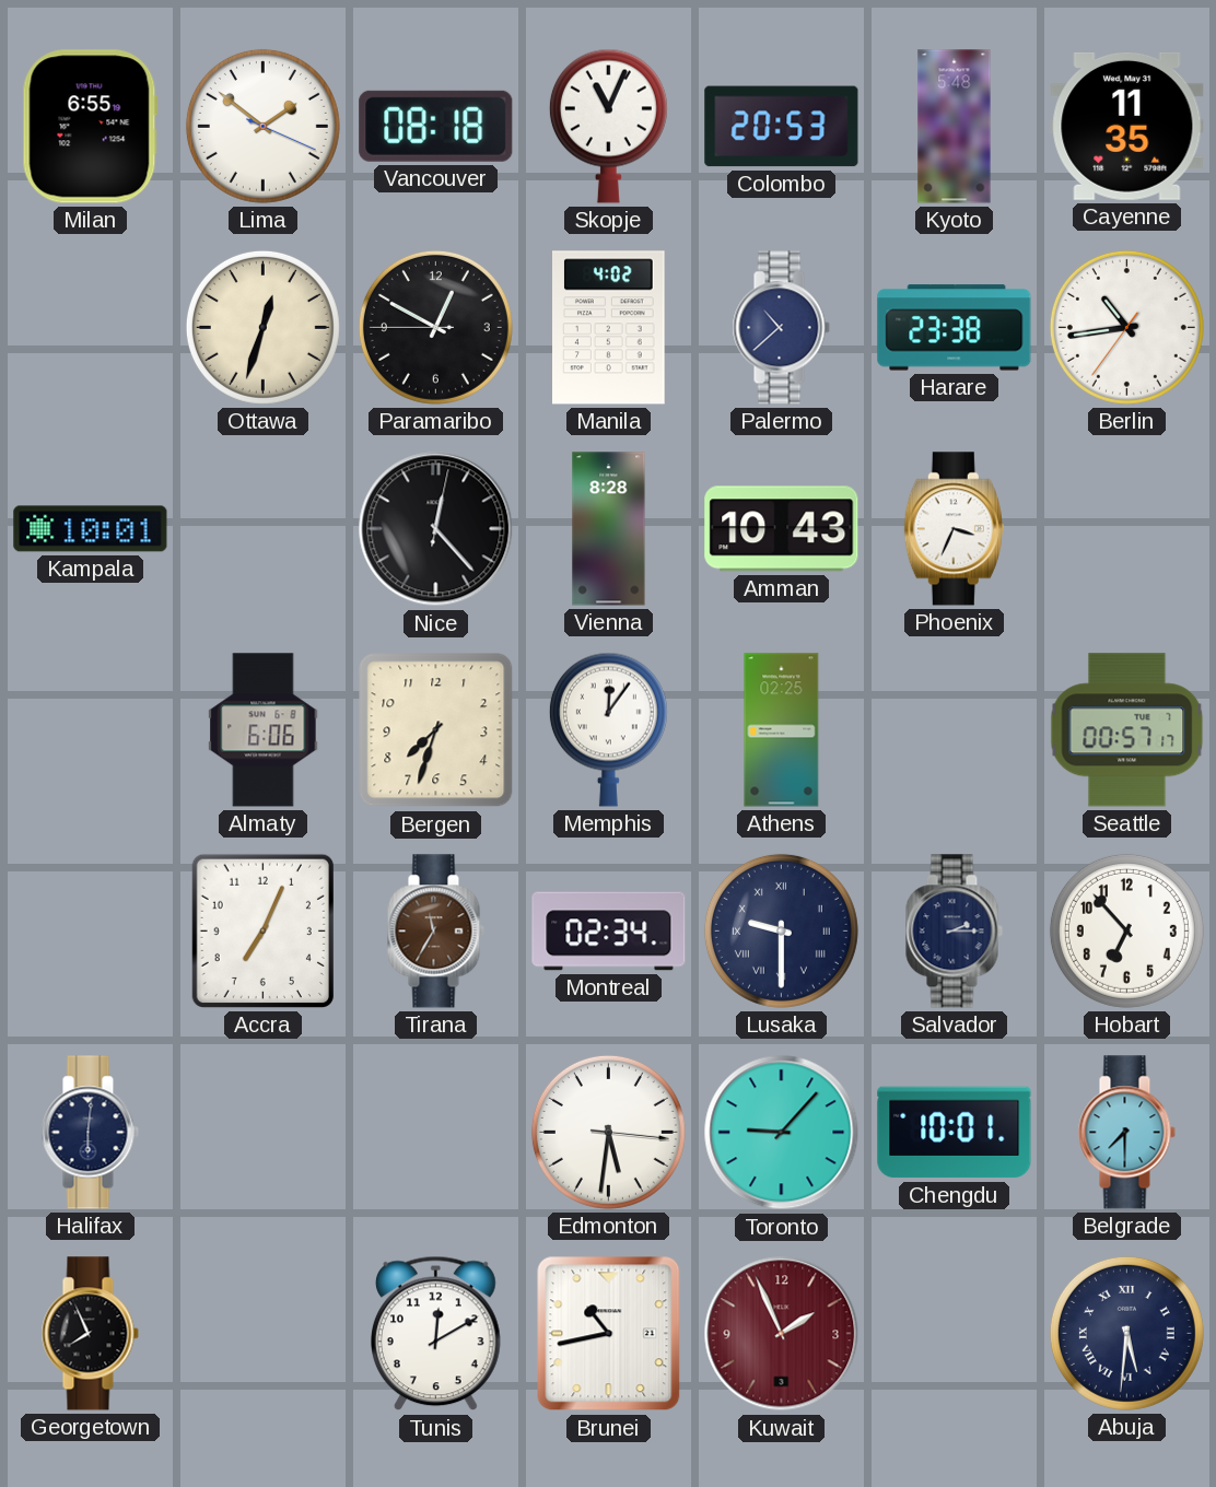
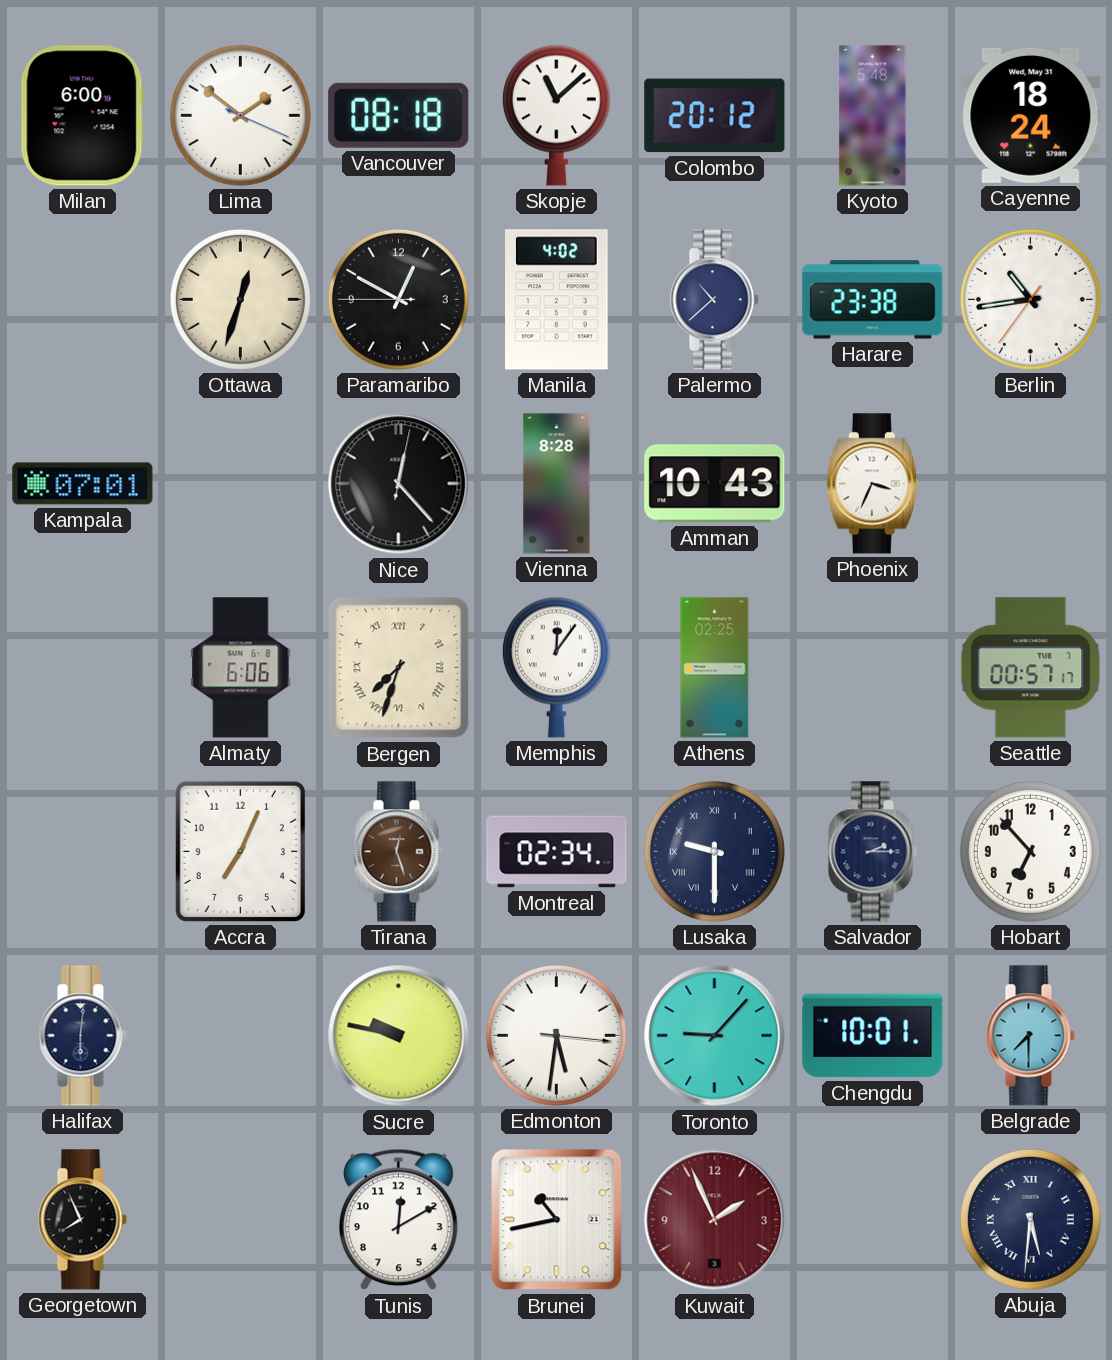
Milan: 6:55 -> 6:00 (82, 116)
Skopje: 11:04 -> 11:08 (556, 115)
Colombo: 20:53 -> 20:12 (715, 116)
Cayenne: 11:35 -> 18:24 (1031, 115)
Kampala: 10:01 -> 07:01 (83, 484)
Bergen numerals: Arabic -> Roman (399, 668)
Tirana: 11:35 -> 12:27 (398, 852)
Sucre: none -> 9:47 (399, 1036)
